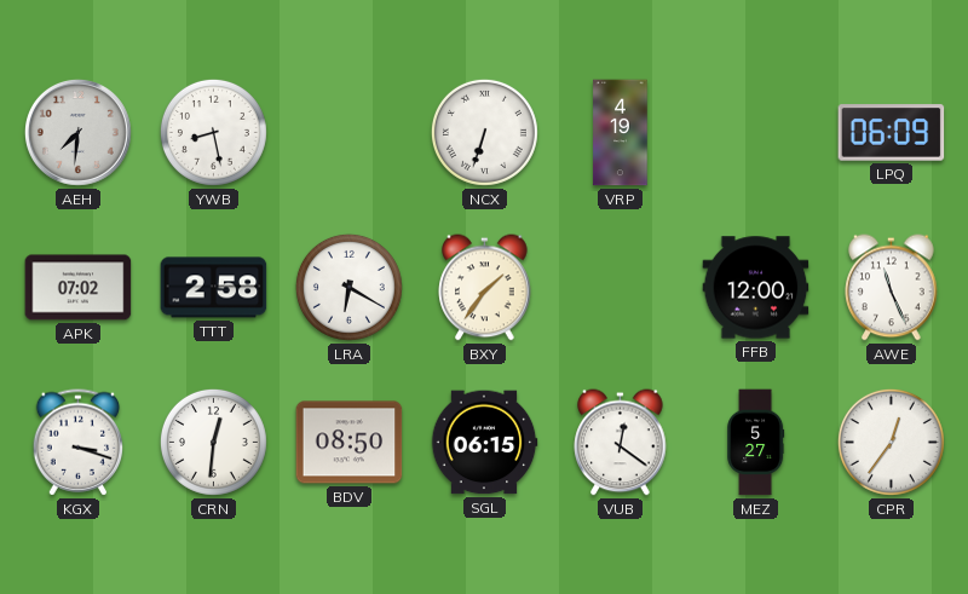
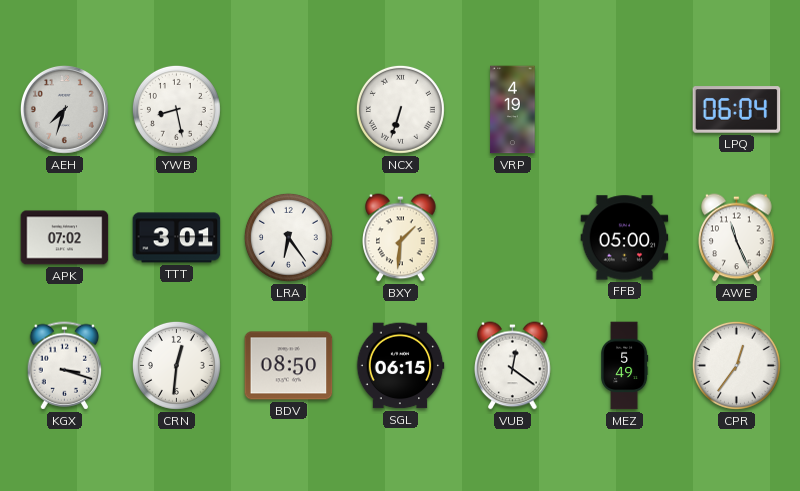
AEH: 7:31 -> 7:33 (64, 109)
LPQ: 06:09 -> 06:04 (737, 110)
TTT: 2:58 -> 3:01 (177, 238)
LRA: 6:20 -> 6:24 (288, 237)
BXY: 1:36 -> 1:31 (401, 238)
FFB: 12:00 -> 05:00 (625, 238)
MEZ: 5:27 -> 5:49 (625, 366)
